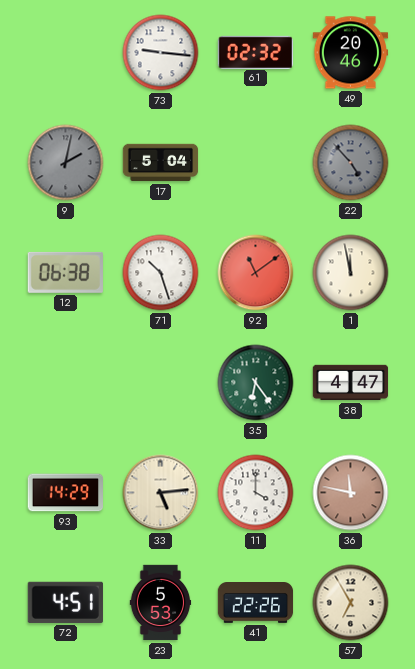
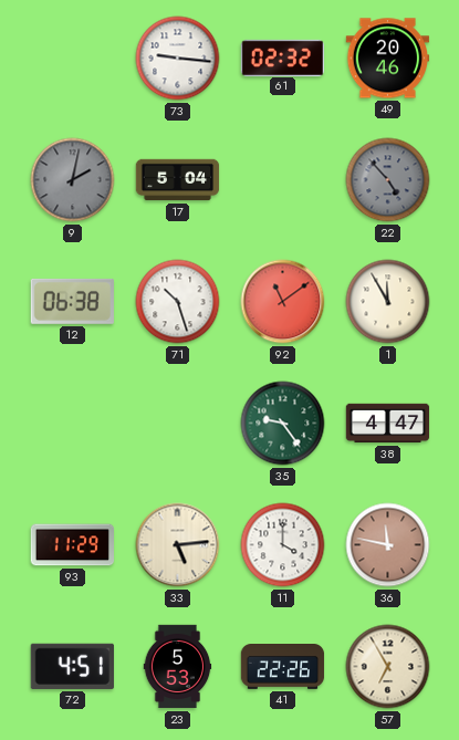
1: 11:58 -> 11:55 (388, 302)
35: 6:24 -> 9:24 (283, 424)
93: 14:29 -> 11:29 (73, 545)
